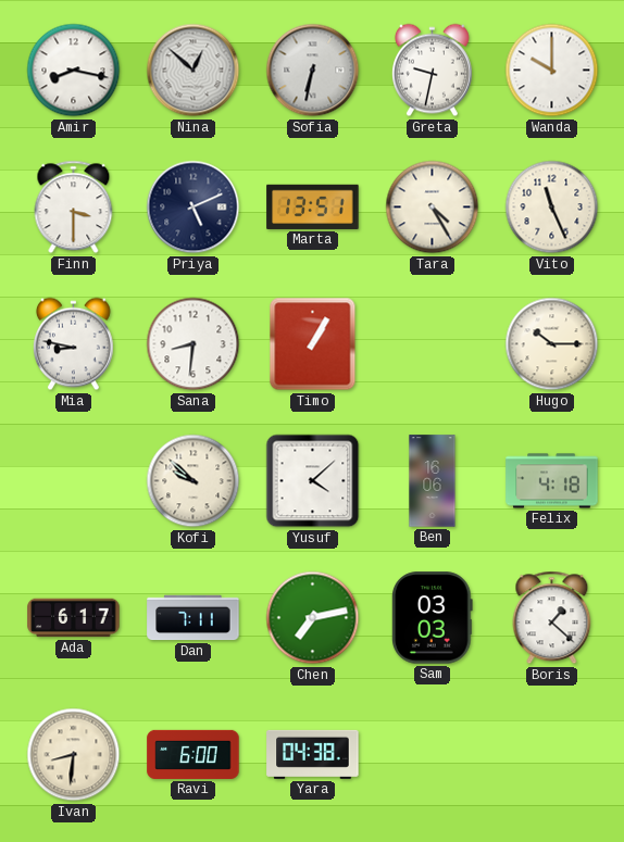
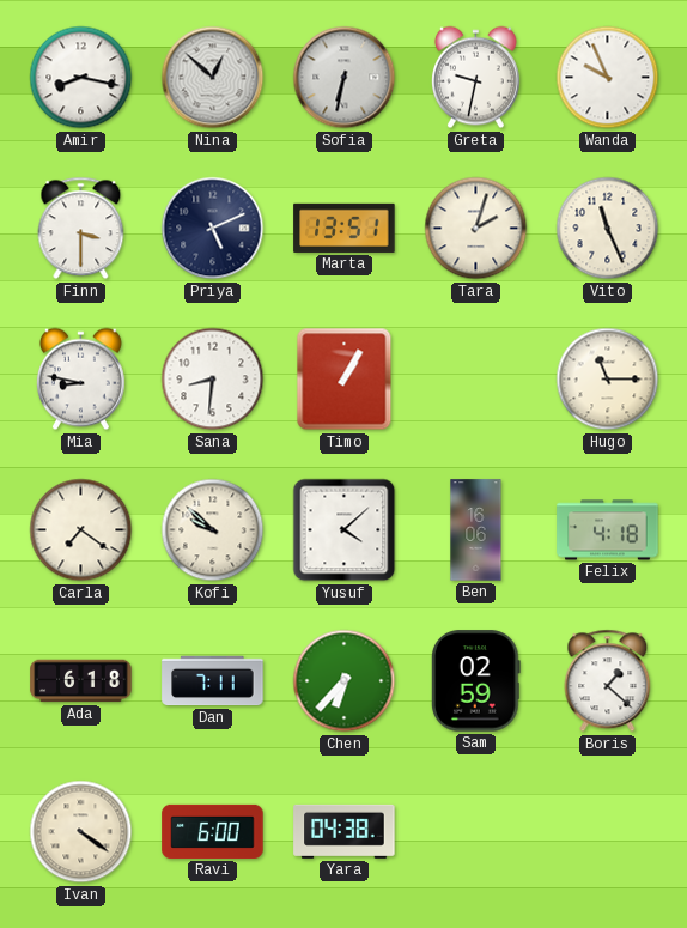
Wanda: 10:00 -> 9:56 (608, 78)
Tara: 4:25 -> 2:03 (476, 229)
Hugo: 10:15 -> 11:15 (608, 380)
Carla: none -> 7:21 (81, 530)
Ada: 6:17 -> 6:18 (81, 681)
Chen: 7:13 -> 6:37 (345, 681)
Sam: 03:03 -> 02:59 (475, 681)
Ivan: 8:31 -> 4:21 (81, 832)
